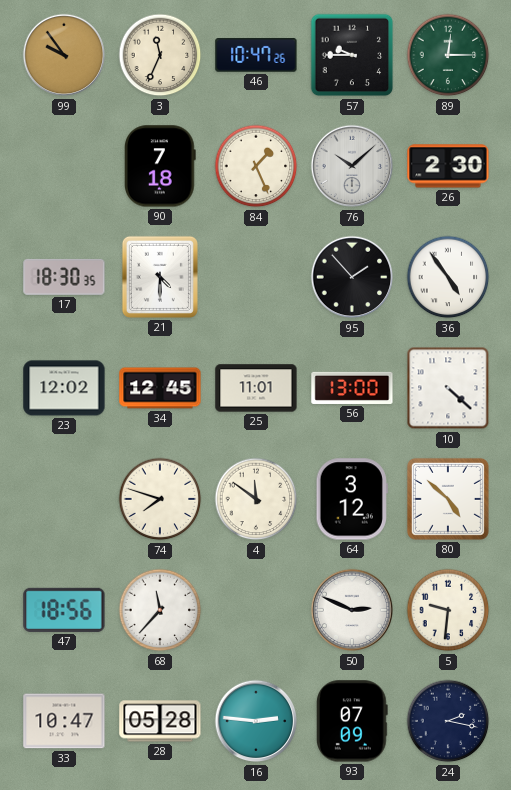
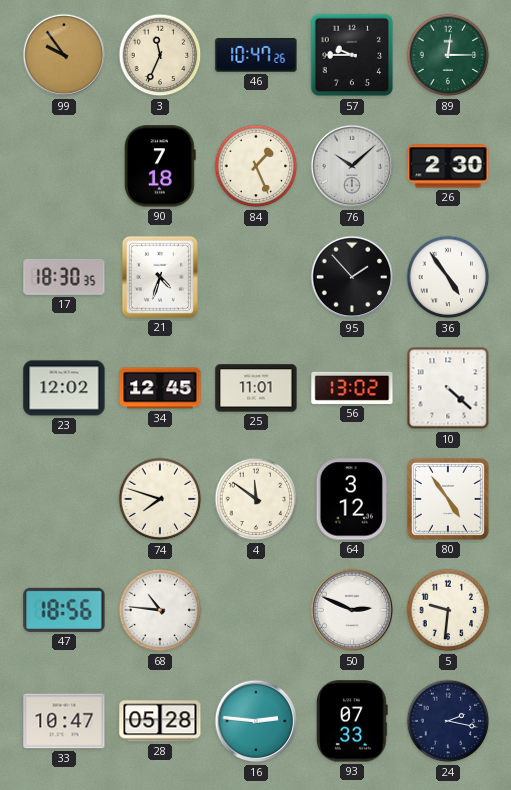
21: 4:30 -> 4:33 (160, 277)
56: 13:00 -> 13:02 (352, 388)
80: 4:52 -> 4:54 (448, 499)
68: 11:37 -> 10:46 (160, 610)
93: 07:09 -> 07:33 (353, 721)
